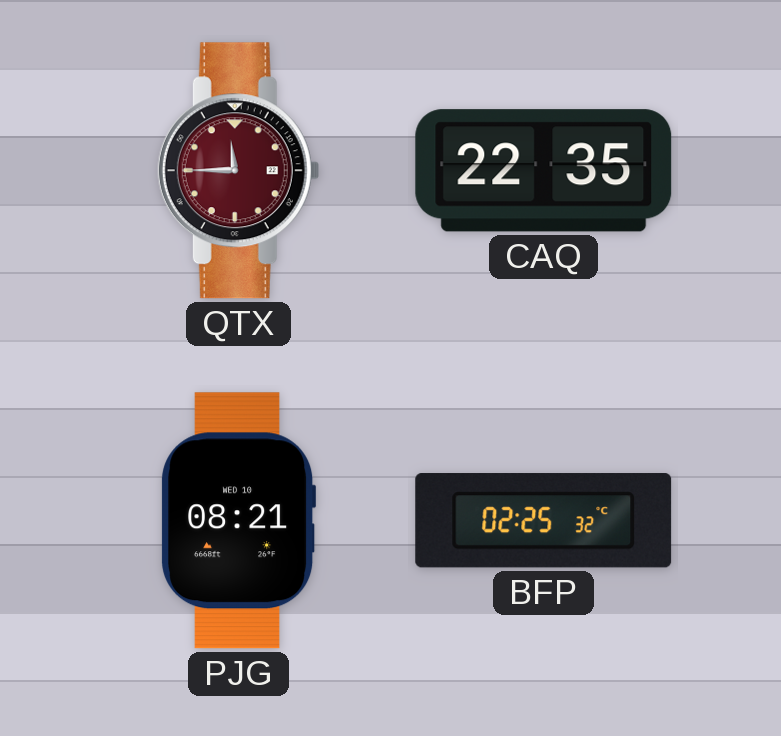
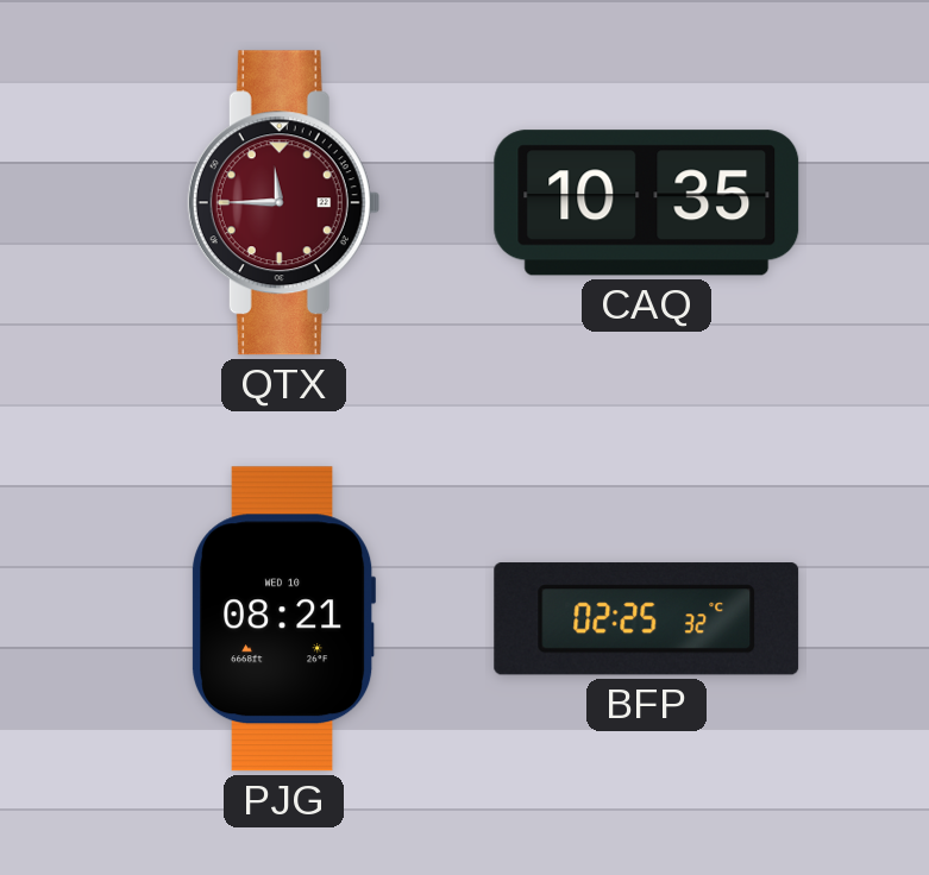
CAQ: 22:35 -> 10:35 (647, 203)
